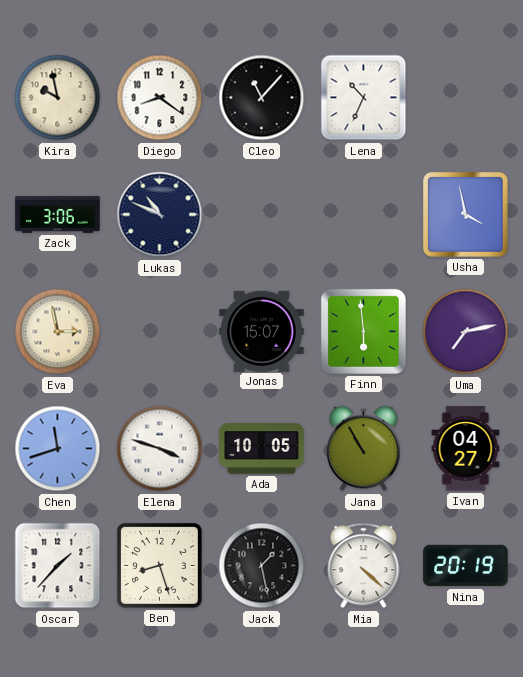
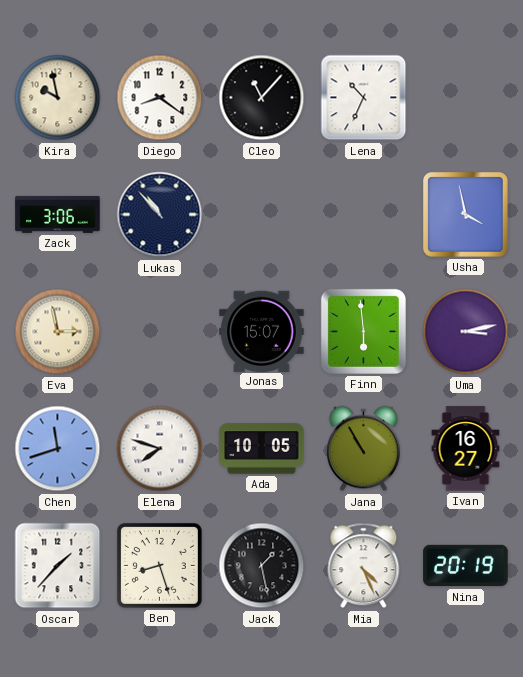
Lukas: 10:49 -> 10:53 (160, 215)
Uma: 7:13 -> 3:13 (466, 332)
Elena: 3:48 -> 7:48 (160, 449)
Ivan: 04:27 -> 16:27 (466, 449)
Mia: 4:22 -> 4:26 (364, 566)
